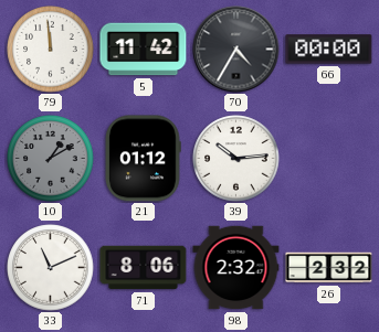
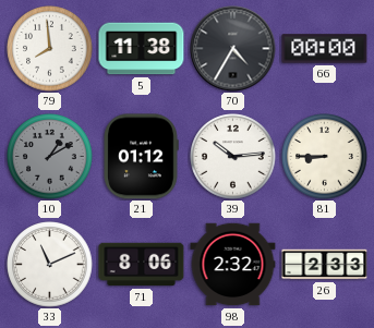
79: 11:59 -> 7:59 (50, 49)
5: 11:42 -> 11:38 (142, 49)
81: none -> 8:45 (325, 157)
26: 2:32 -> 2:33 (325, 265)
